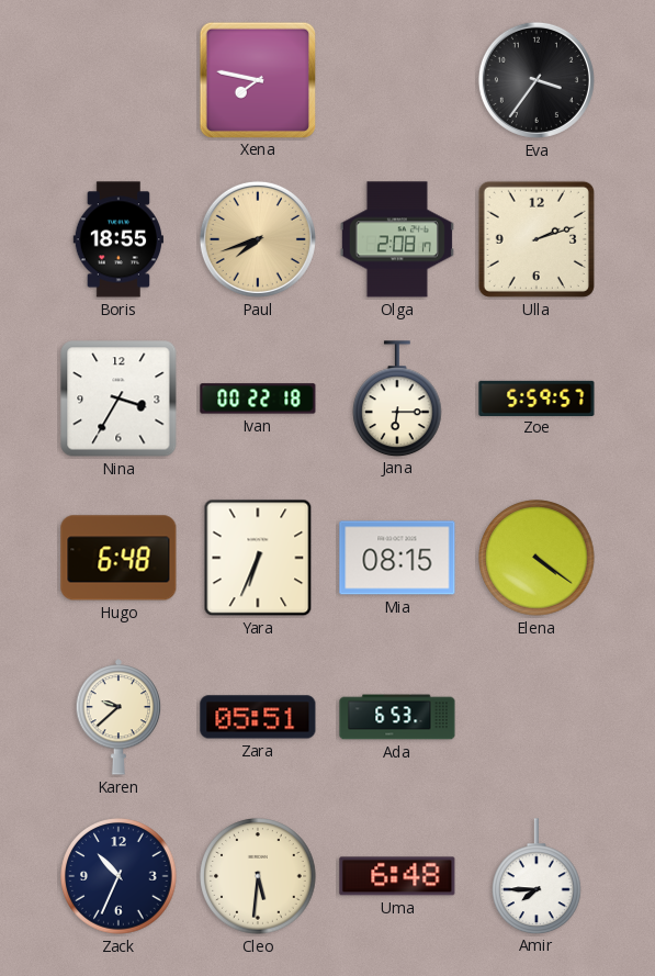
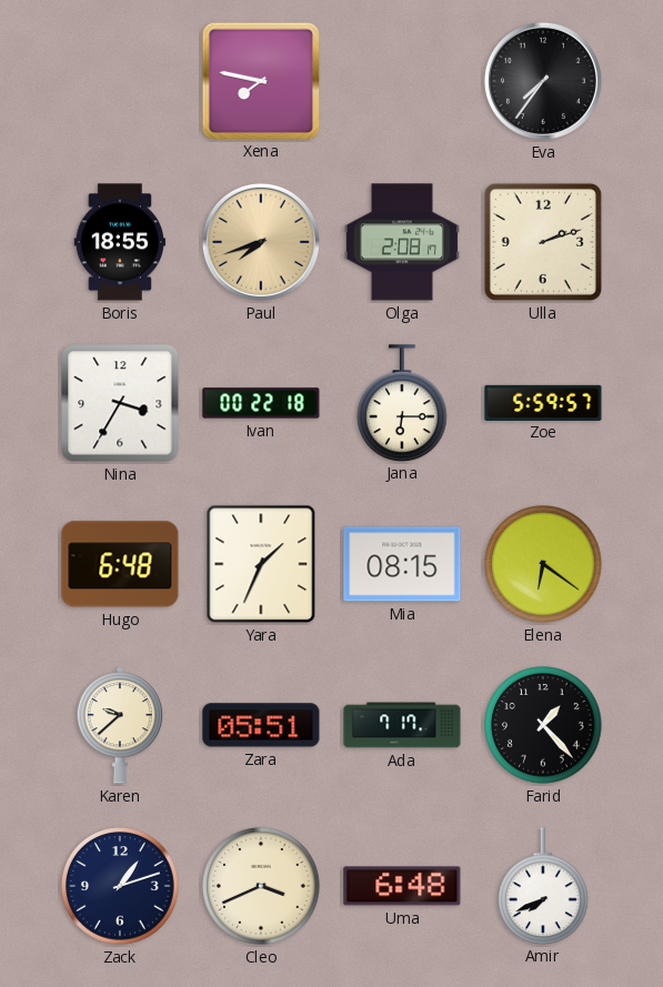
Eva: 3:36 -> 7:36 (543, 81)
Yara: 6:34 -> 1:34 (261, 564)
Elena: 4:21 -> 6:21 (543, 564)
Ada: 6:53 -> 7:17 (402, 725)
Farid: none -> 1:23 (543, 725)
Zack: 10:34 -> 1:12 (120, 886)
Cleo: 5:31 -> 3:41 (261, 886)
Amir: 7:45 -> 7:41 (544, 886)
